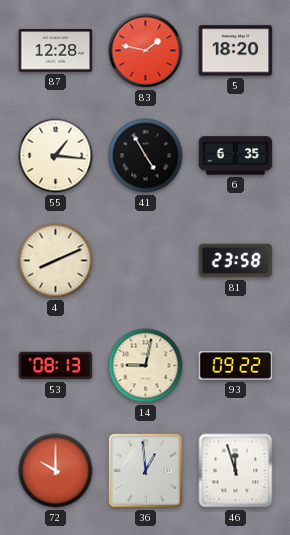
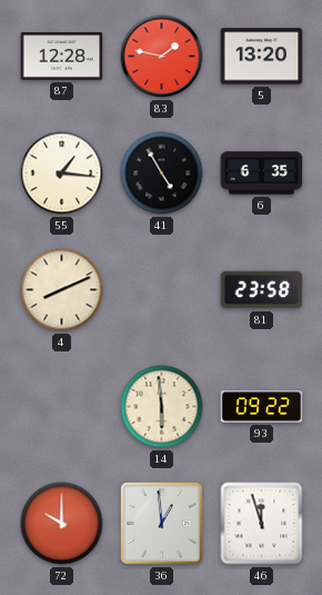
5: 18:20 -> 13:20 (262, 57)
53: 08:13 -> none (56, 366)
14: 9:02 -> 5:59 (162, 407)
